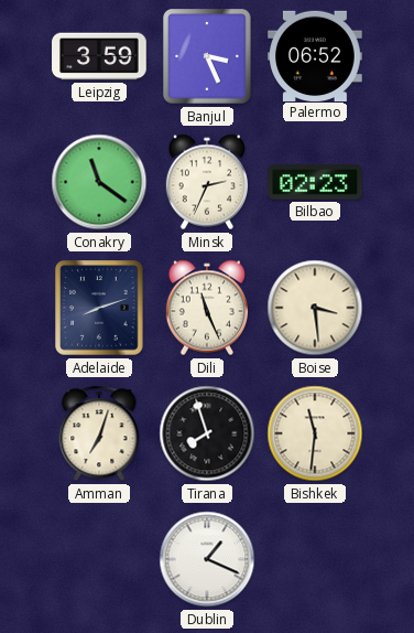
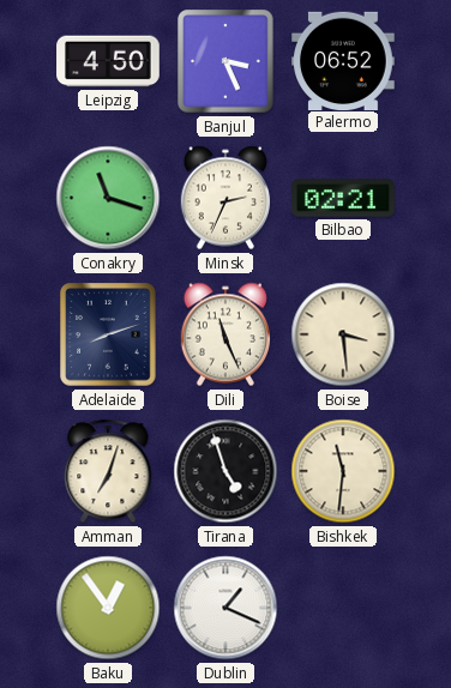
Leipzig: 3:59 -> 4:50 (108, 61)
Conakry: 11:21 -> 11:18 (108, 198)
Bilbao: 02:23 -> 02:21 (343, 198)
Tirana: 7:57 -> 4:57 (225, 471)
Baku: none -> 12:54 (108, 608)
